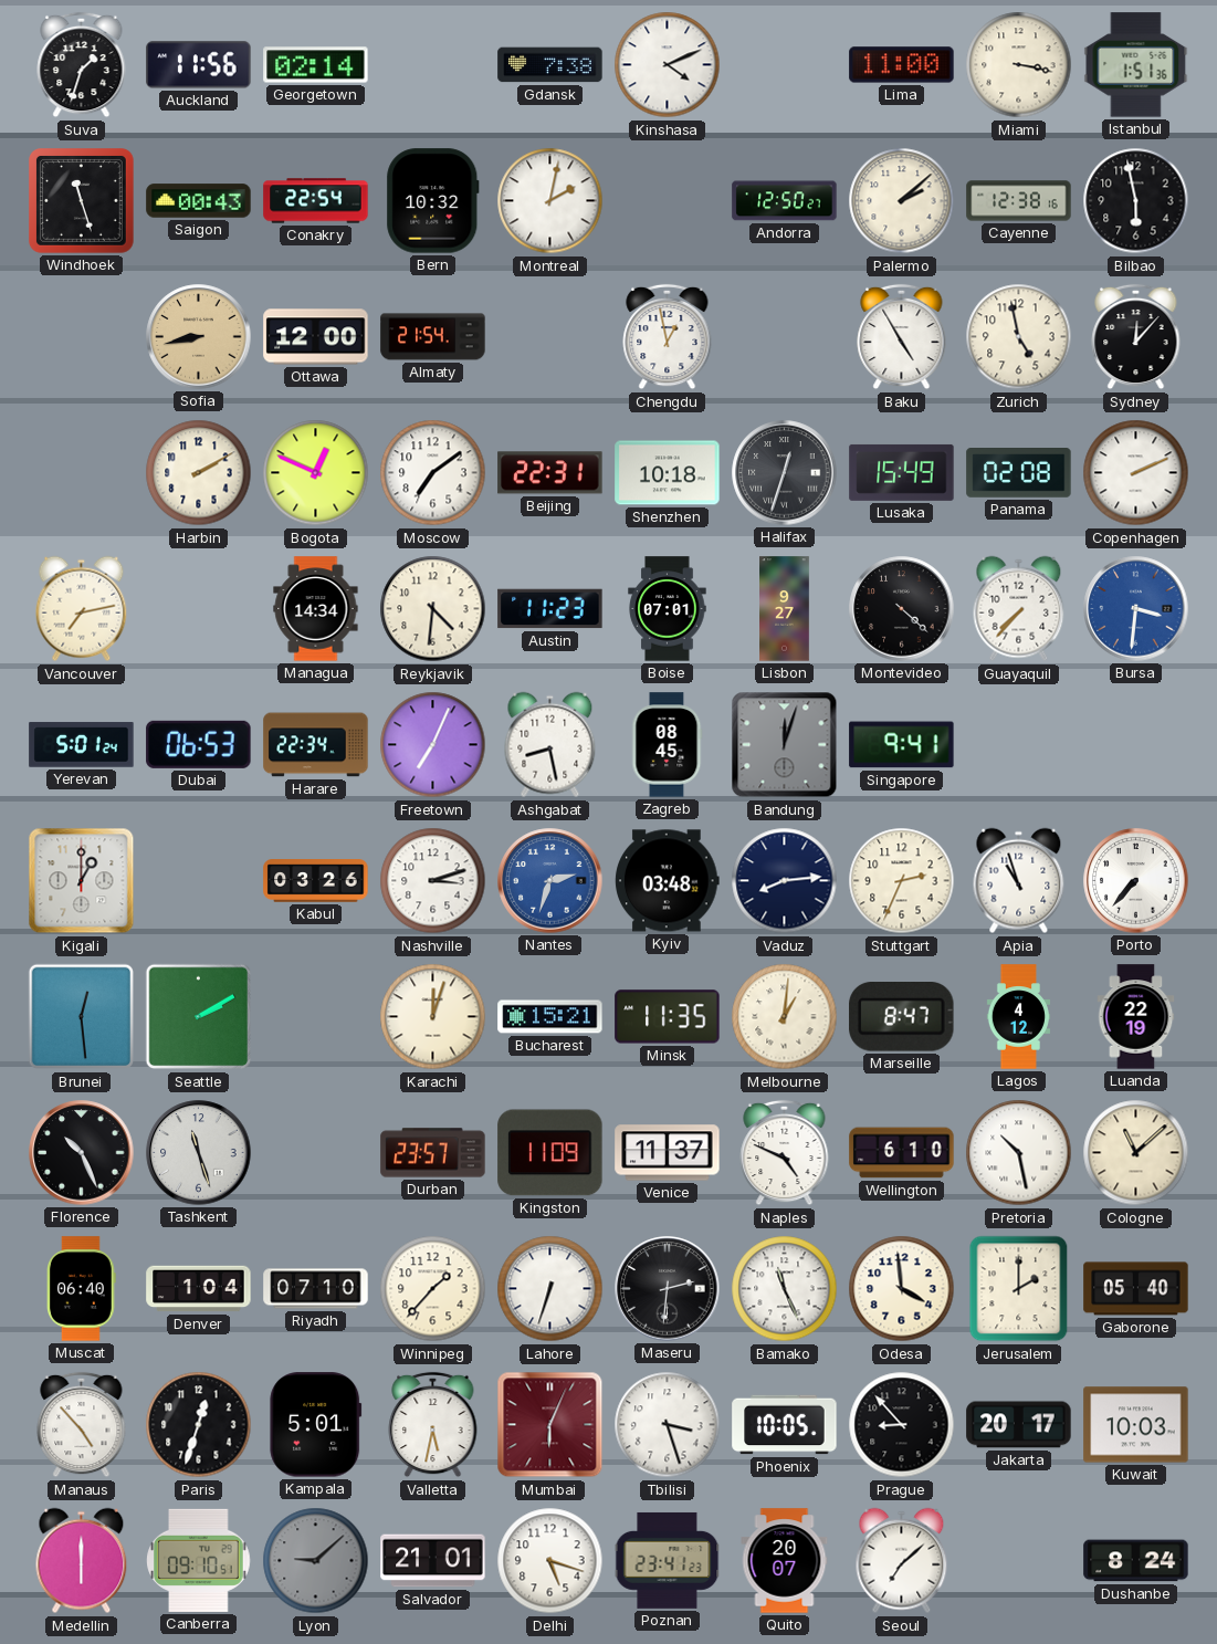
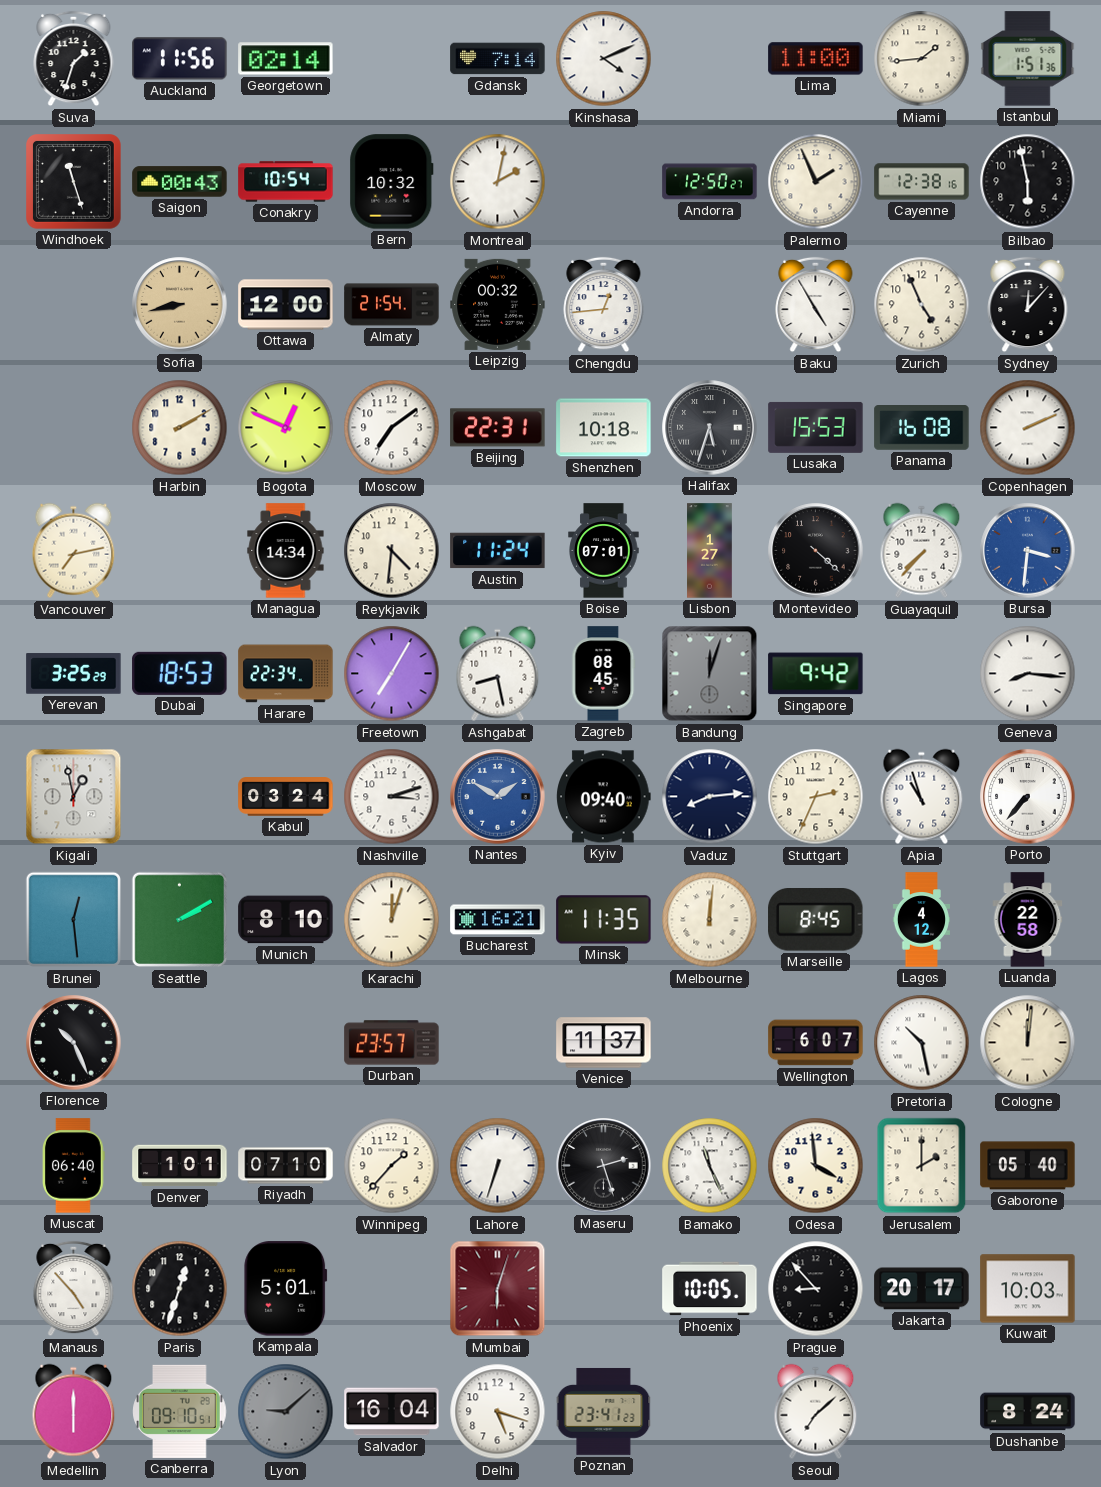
Gdansk: 7:38 -> 7:14 (498, 59)
Miami: 3:17 -> 1:44 (922, 59)
Conakry: 22:54 -> 10:54 (286, 182)
Palermo: 2:08 -> 1:56 (816, 182)
Leipzig: none -> 00:32 (498, 304)
Chengdu: 12:58 -> 12:44 (604, 305)
Zurich: 4:58 -> 4:56 (922, 305)
Halifax: 12:33 -> 5:33 (710, 428)
Lusaka: 15:49 -> 15:53 (816, 427)
Panama: 02:08 -> 16:08 (922, 428)
Austin: 11:23 -> 11:24 (498, 551)
Lisbon: 9:27 -> 1:27 (710, 551)
Yerevan: 5:01 -> 3:25 (74, 674)
Dubai: 06:53 -> 18:53 (180, 673)
Freetown: 7:04 -> 7:05 (392, 674)
Singapore: 9:41 -> 9:42 (816, 674)
Geneva: none -> 8:16 (1028, 674)
Kigali: 1:00 -> 12:58 (74, 797)
Kabul: 03:26 -> 03:24 (286, 797)
Nantes: 2:33 -> 1:50 (498, 797)
Kyiv: 03:48 -> 09:40 (604, 797)
Munich: none -> 8:10 (286, 920)
Bucharest: 15:21 -> 16:21 (498, 920)
Melbourne: 1:01 -> 12:01 (710, 920)
Marseille: 8:47 -> 8:45 (816, 920)
Luanda: 22:19 -> 22:58 (1028, 920)
Tashkent: 11:27 -> none (199, 1153)
Kingston: 11:09 -> none (550, 1153)
Naples: 4:49 -> none (785, 1153)
Wellington: 6:10 -> 6:07 (816, 1043)
Cologne: 11:08 -> 12:01 (1028, 1043)
Denver: 1:04 -> 1:01 (180, 1166)
Maseru: 2:31 -> 2:27 (604, 1166)
Valletta: 5:32 -> none (433, 1425)
Mumbai: 6:04 -> 6:03 (498, 1289)
Tbilisi: 3:27 -> none (668, 1425)
Salvador: 21:01 -> 16:04 (392, 1412)
Quito: 20:07 -> none (785, 1561)
